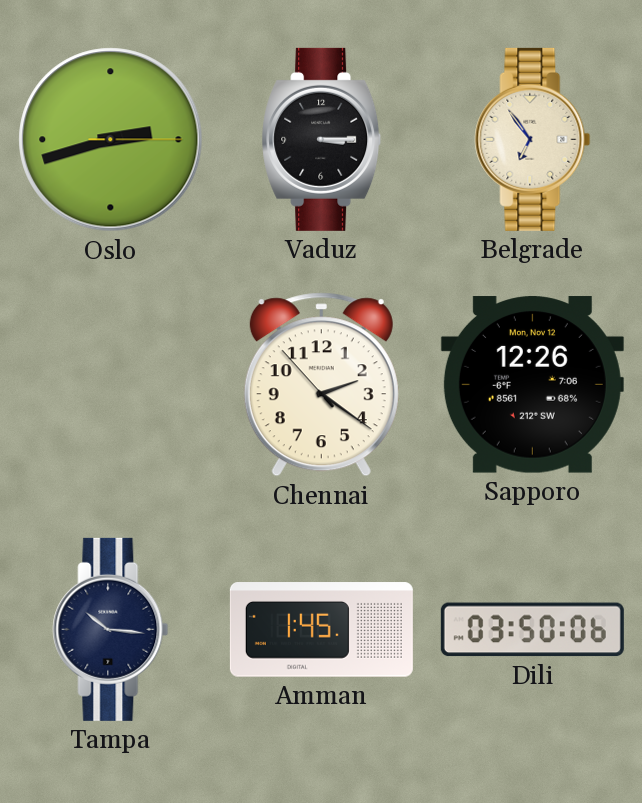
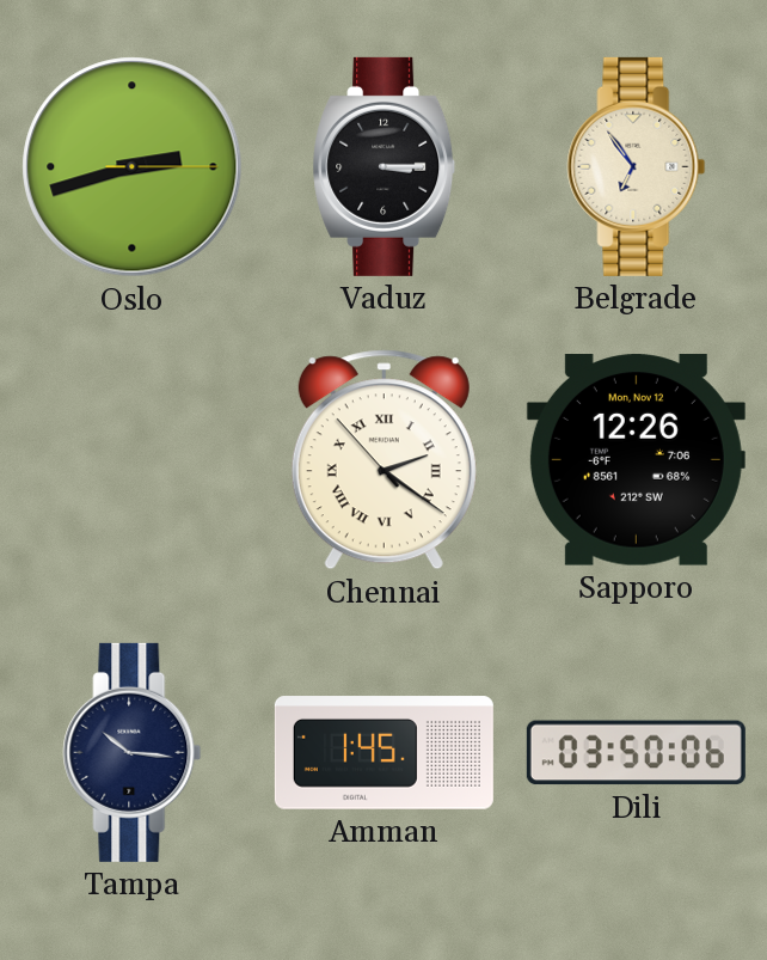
Chennai numerals: Arabic -> Roman (383, 460)
